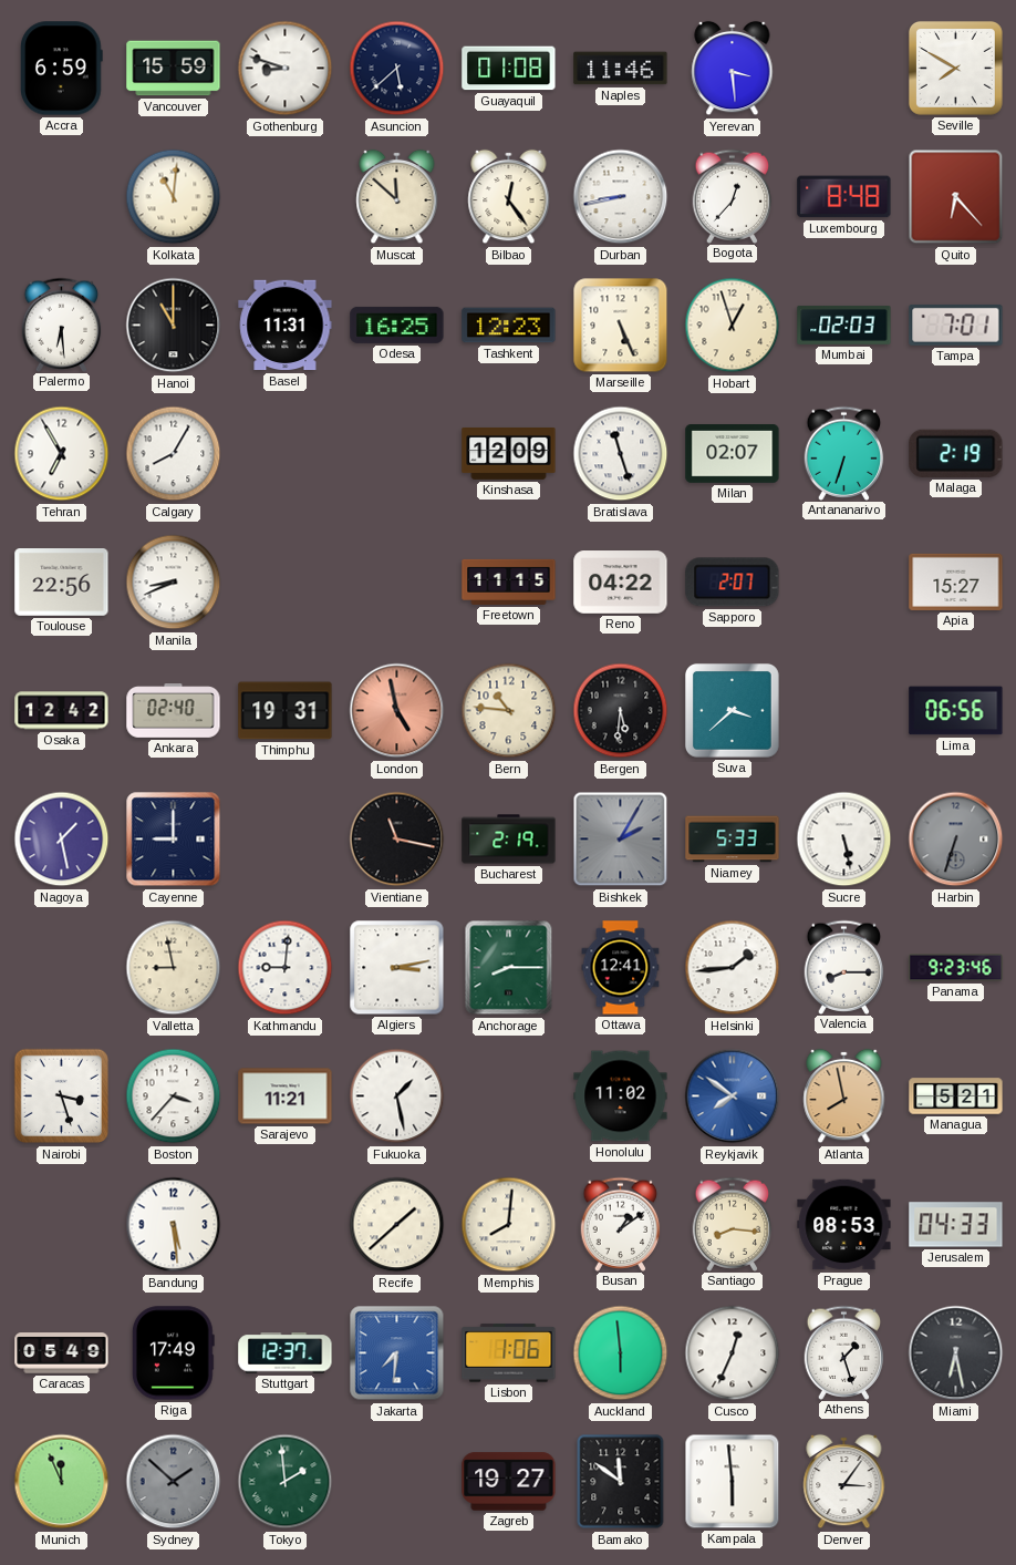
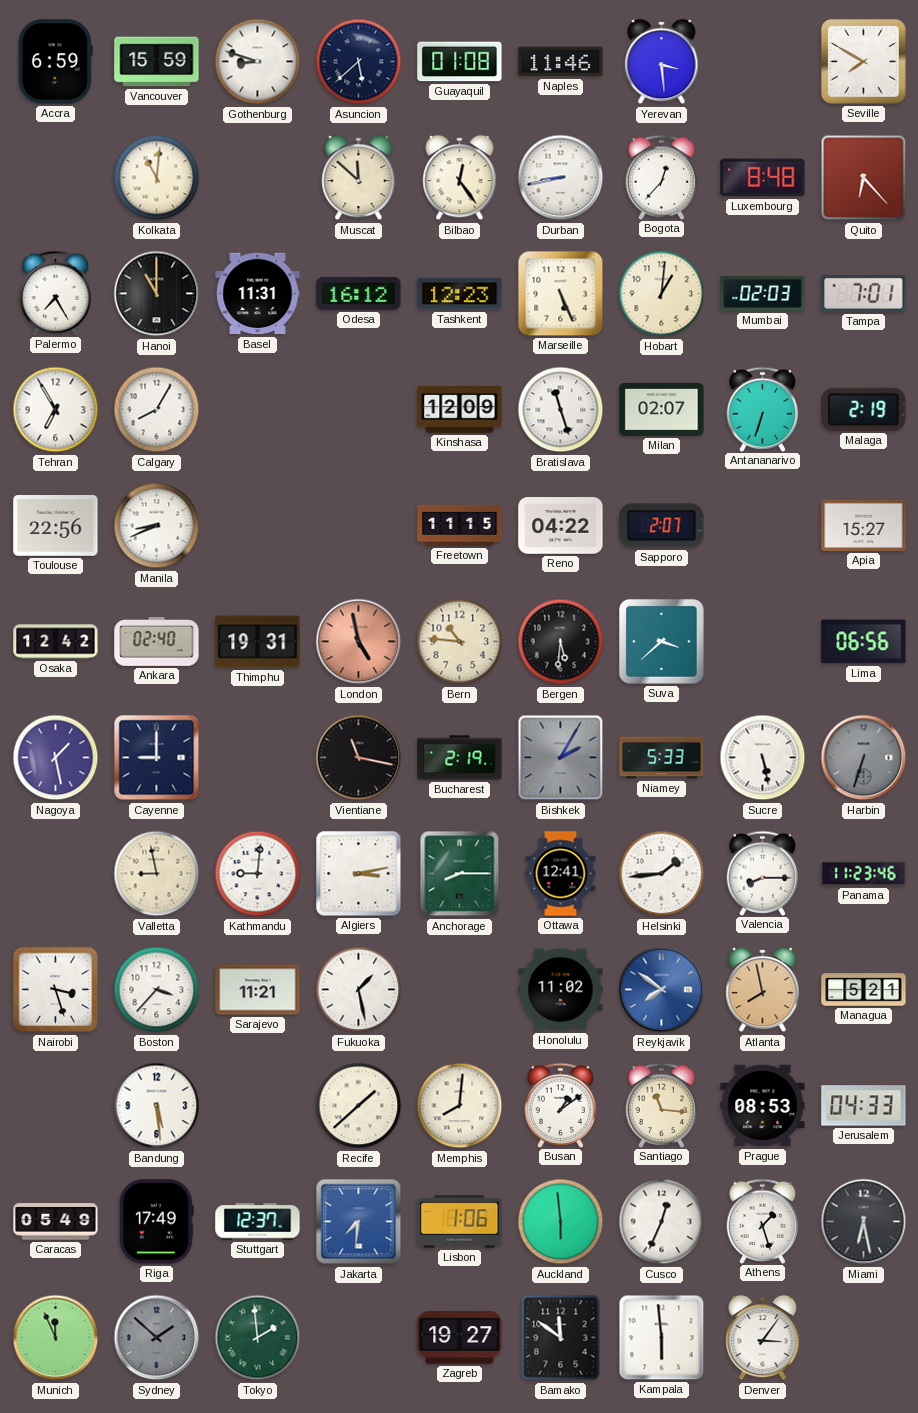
Palermo: 6:29 -> 7:25 (56, 293)
Odesa: 16:25 -> 16:12 (359, 293)
Hobart: 12:57 -> 1:01 (662, 294)
Panama: 9:23 -> 11:23 (864, 874)
Santiago: 8:16 -> 11:16 (662, 1105)
